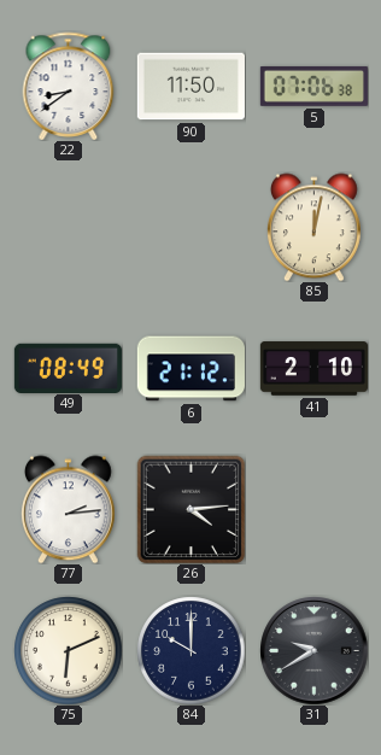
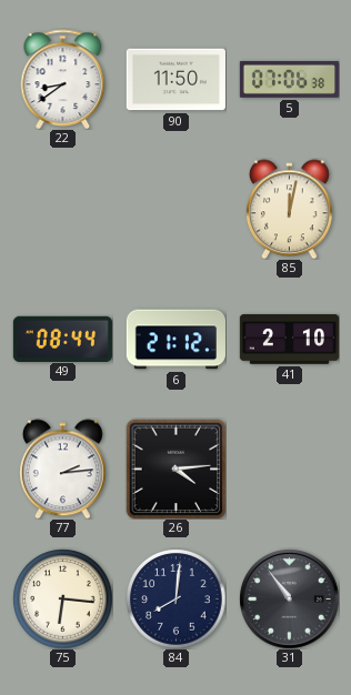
49: 08:49 -> 08:44 (62, 339)
75: 6:11 -> 6:16 (62, 598)
84: 10:00 -> 8:01 (175, 598)
31: 9:40 -> 10:54 (289, 598)
